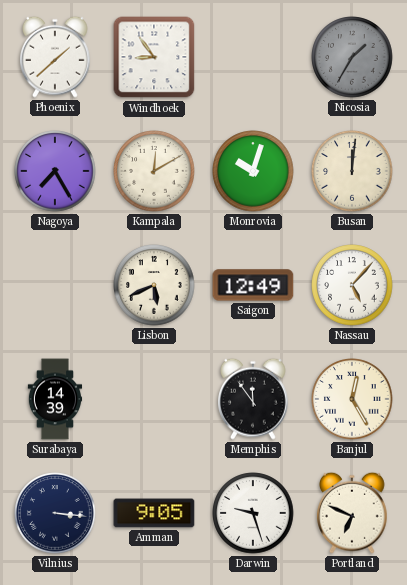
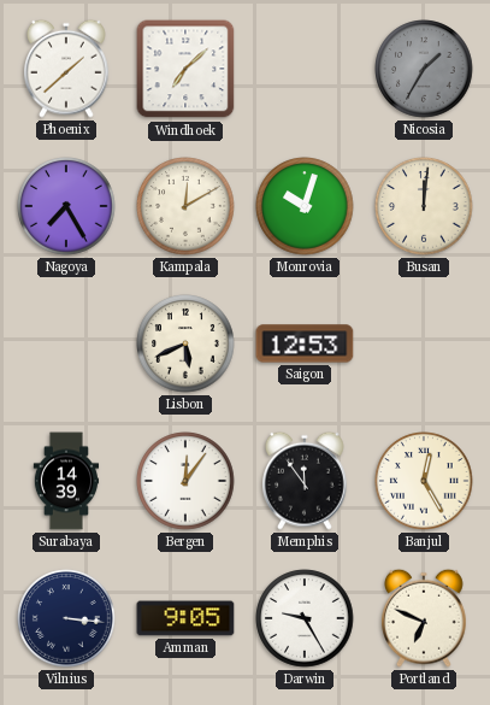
Windhoek: 8:54 -> 7:08 (185, 69)
Saigon: 12:49 -> 12:53 (305, 343)
Nassau: 5:07 -> none (352, 285)
Bergen: none -> 12:06 (185, 481)
Darwin: 9:27 -> 9:25 (305, 618)
